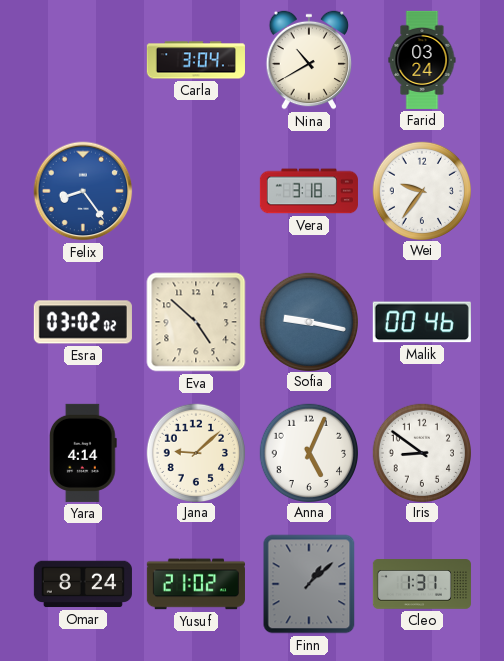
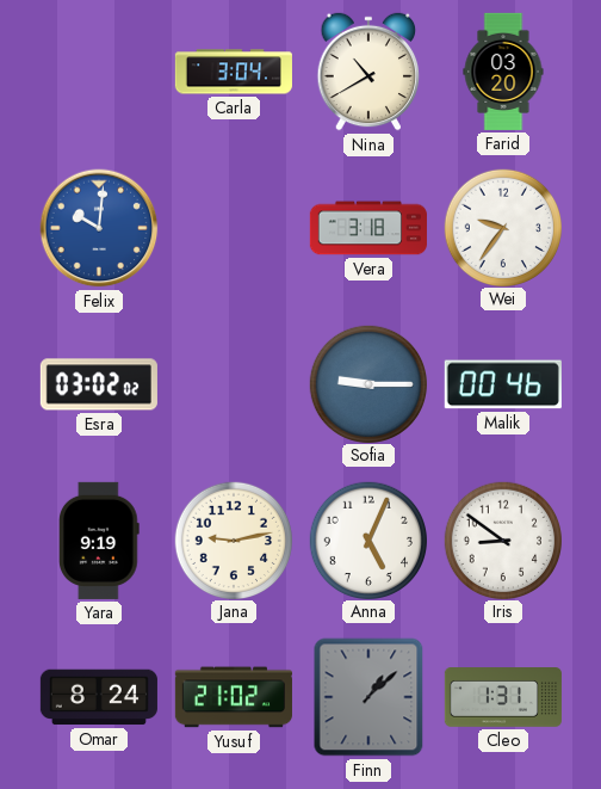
Farid: 03:24 -> 03:20 (503, 72)
Felix: 8:24 -> 10:01 (99, 228)
Eva: 4:52 -> none (196, 322)
Sofia: 9:17 -> 9:15 (367, 383)
Yara: 4:14 -> 9:19 (99, 541)
Jana: 9:08 -> 9:13 (233, 540)
